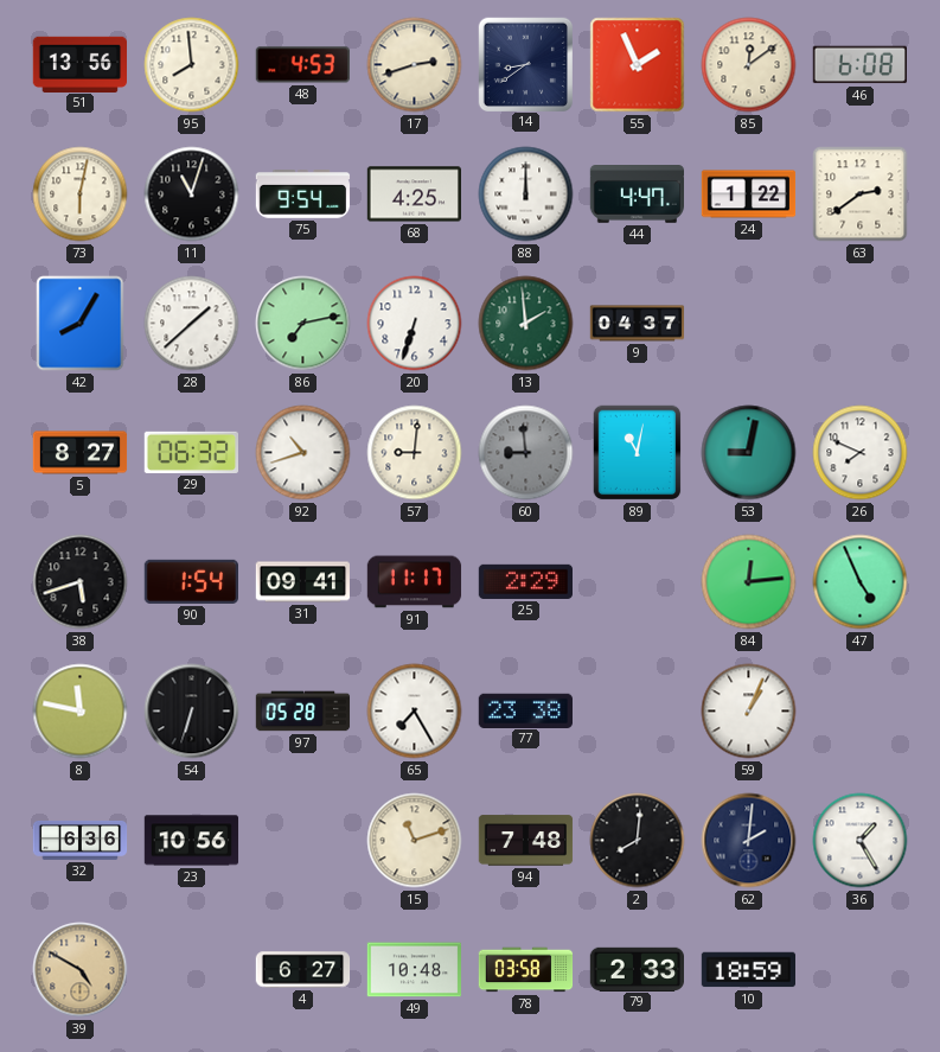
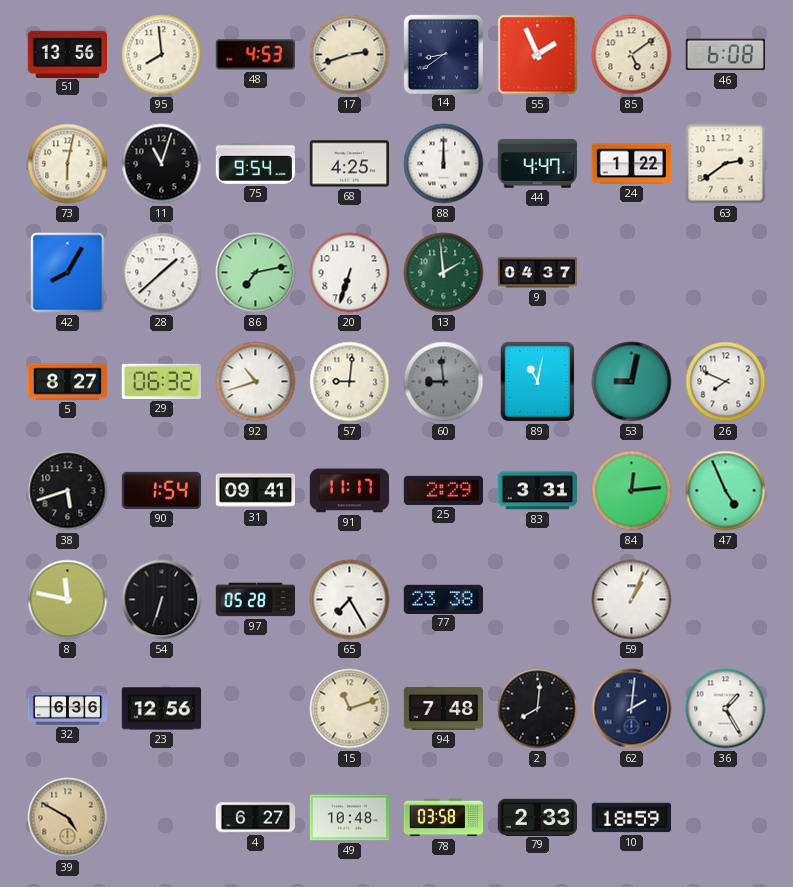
85: 12:09 -> 5:09 (632, 55)
83: none -> 3:31 (537, 491)
23: 10:56 -> 12:56 (162, 709)
